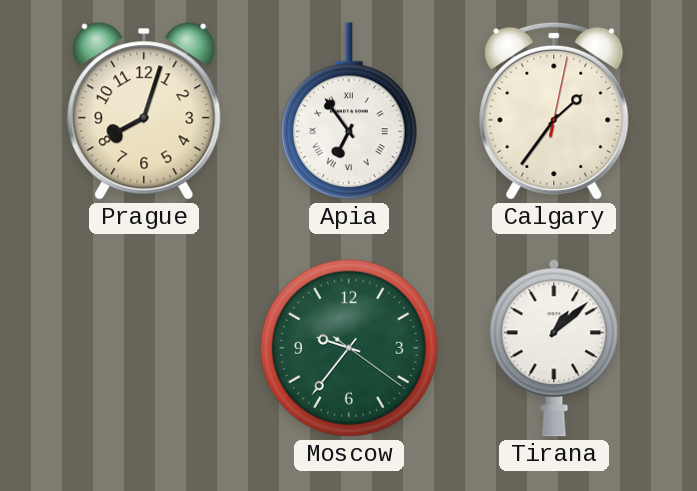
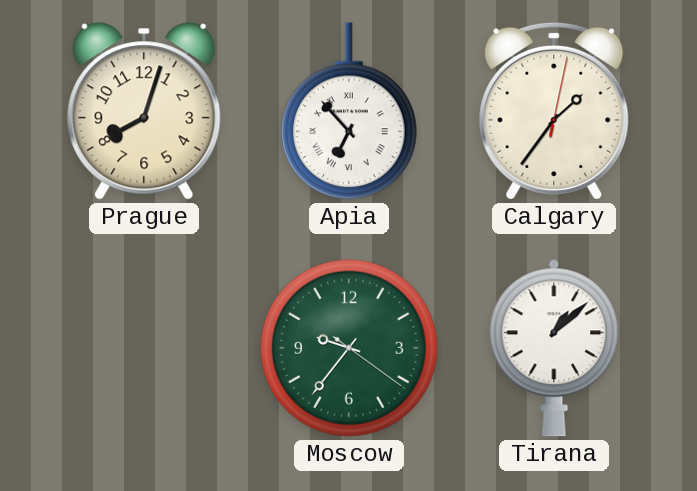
Apia: 6:54 -> 6:53 (349, 111)
